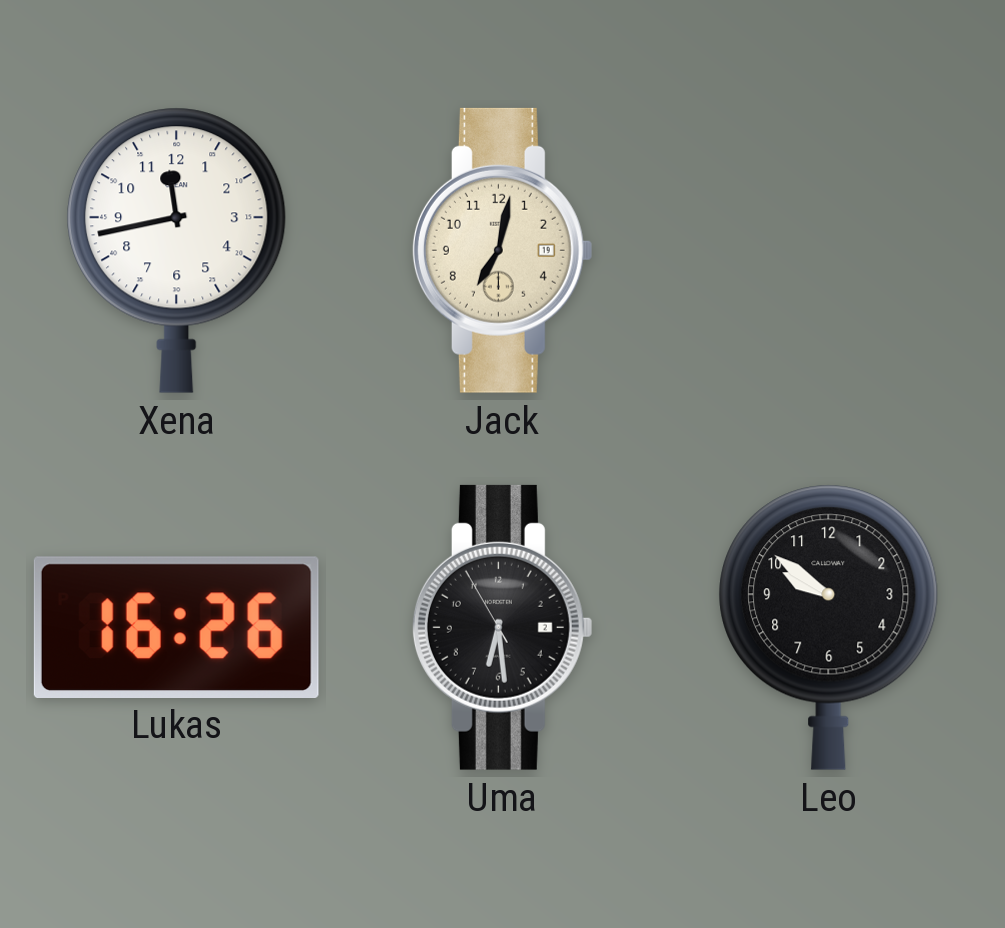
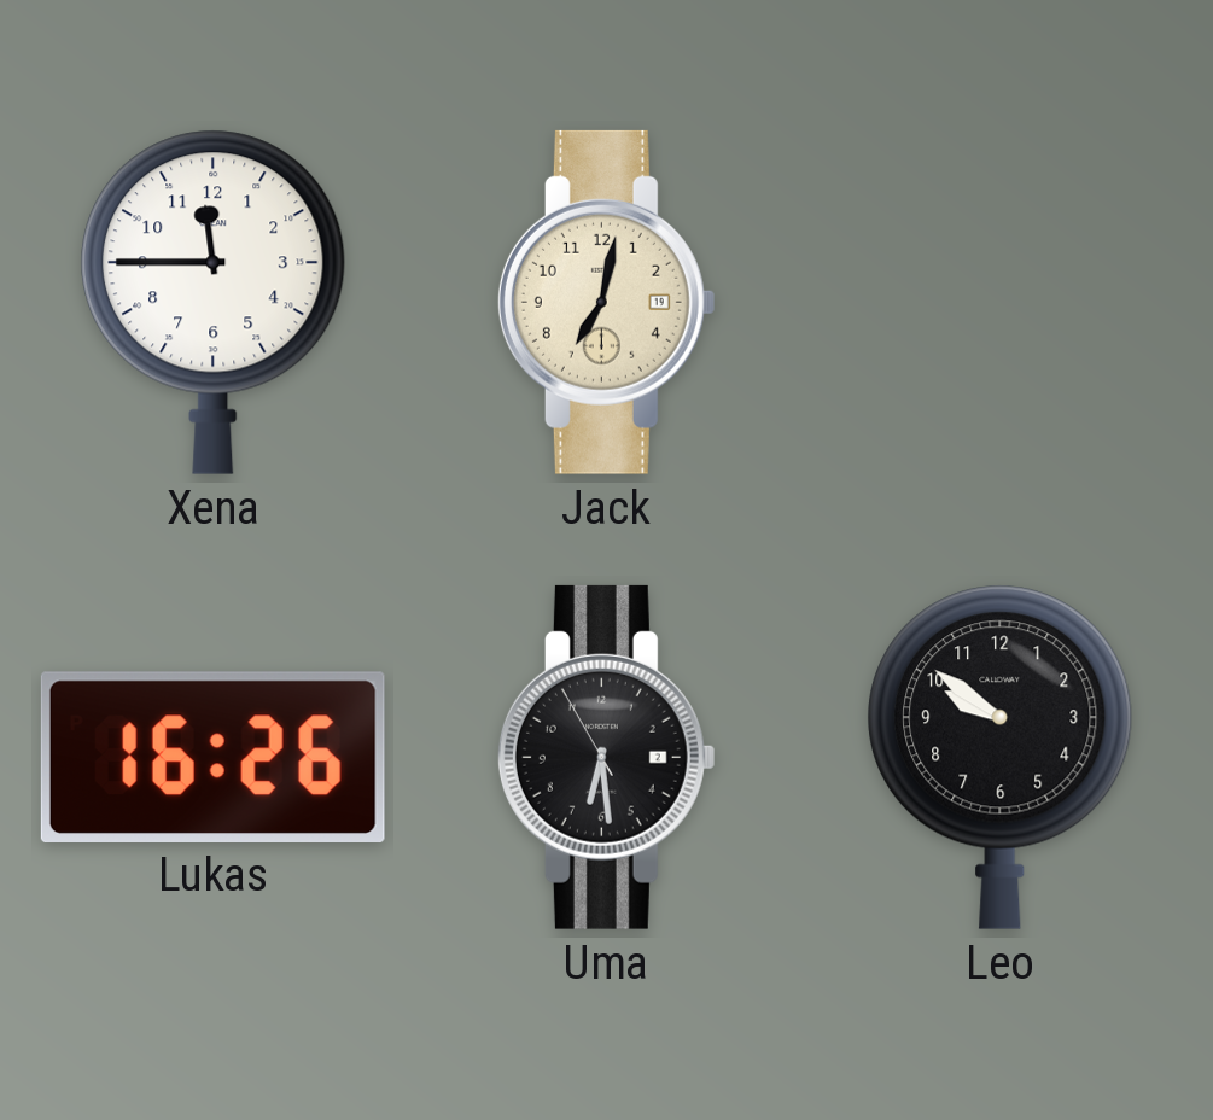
Xena: 11:43 -> 11:45 (214, 302)
